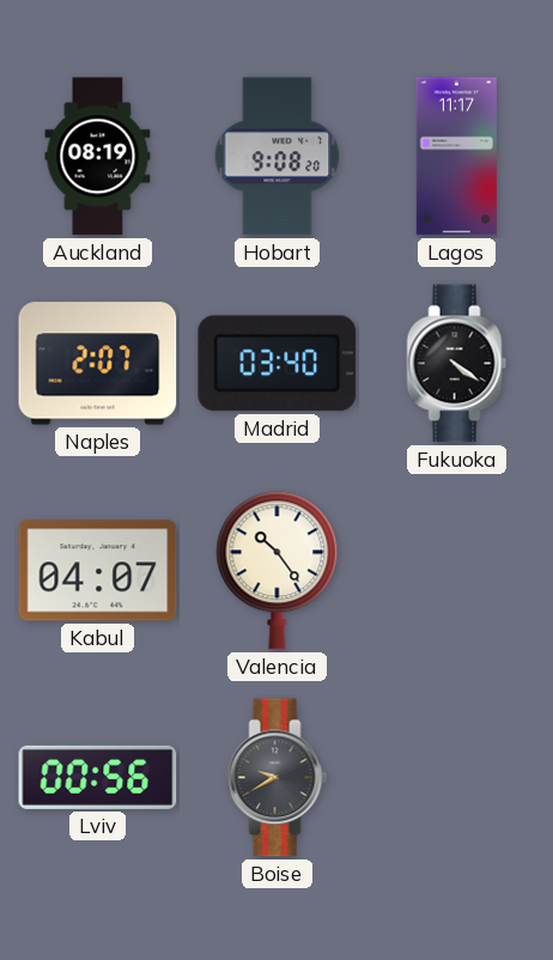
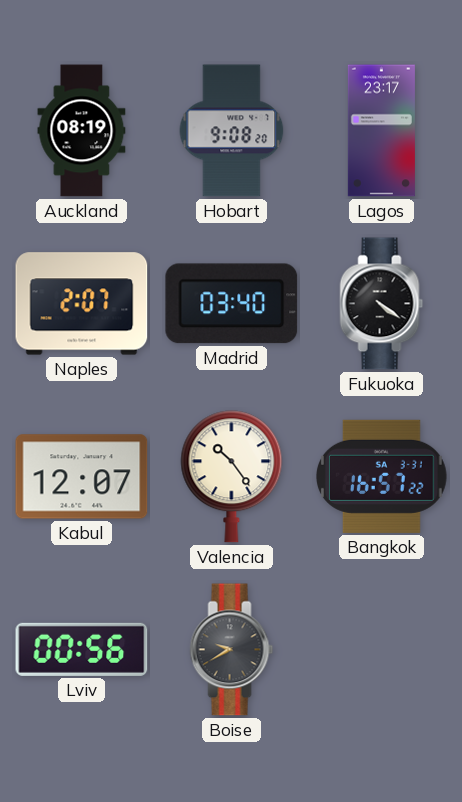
Lagos: 11:17 -> 23:17 (381, 131)
Kabul: 04:07 -> 12:07 (82, 477)
Bangkok: none -> 16:57 (382, 476)
